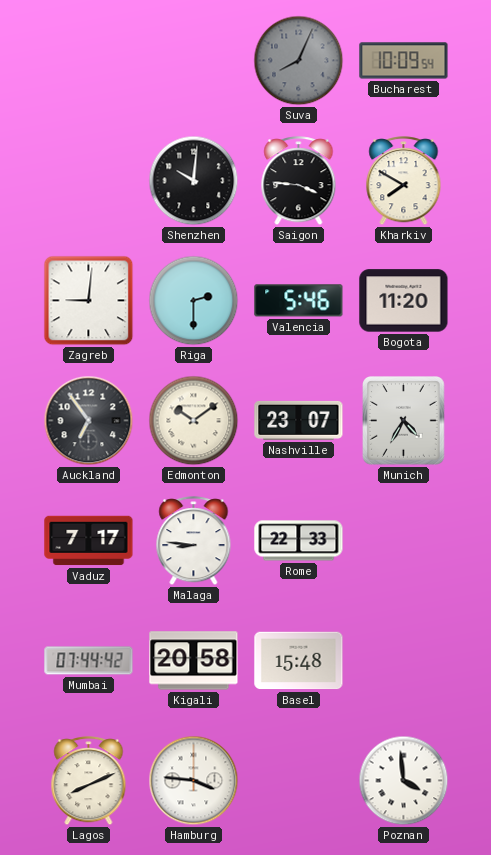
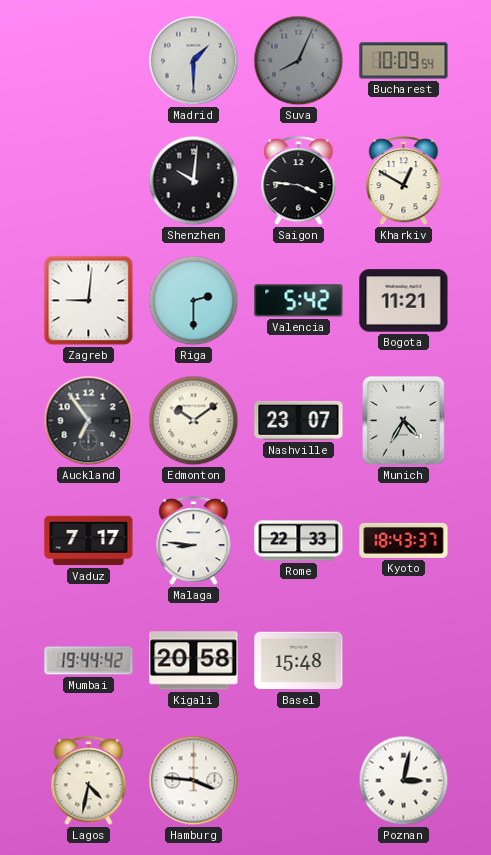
Madrid: none -> 1:30 (194, 61)
Kharkiv: 7:50 -> 12:50 (404, 181)
Valencia: 5:46 -> 5:42 (299, 301)
Bogota: 11:20 -> 11:21 (404, 301)
Kyoto: none -> 18:43 (404, 540)
Mumbai: 07:44 -> 19:44 (89, 661)
Lagos: 8:11 -> 4:32 (89, 781)
Poznan: 3:59 -> 3:02 (404, 781)
